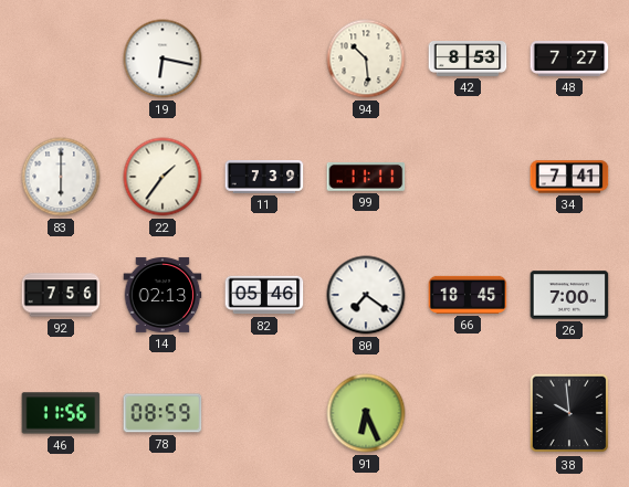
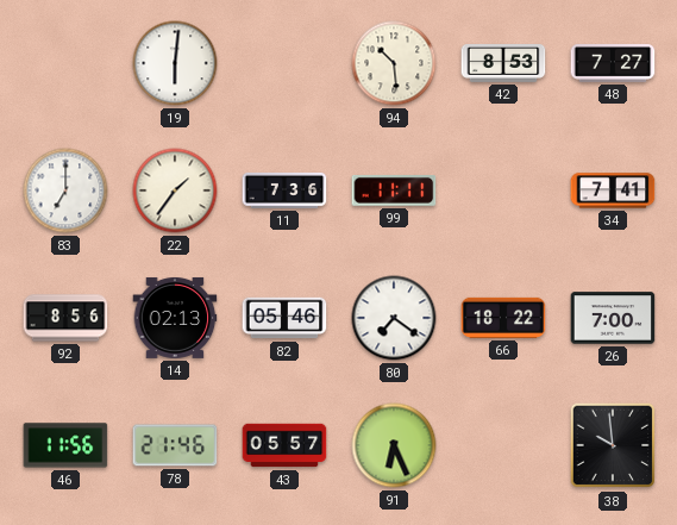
19: 6:17 -> 6:01 (175, 63)
83: 6:00 -> 7:00 (65, 190)
11: 7:39 -> 7:36 (284, 192)
92: 7:56 -> 8:56 (65, 318)
66: 18:45 -> 18:22 (503, 318)
78: 08:59 -> 21:46 (175, 445)
43: none -> 05:57 (284, 445)
